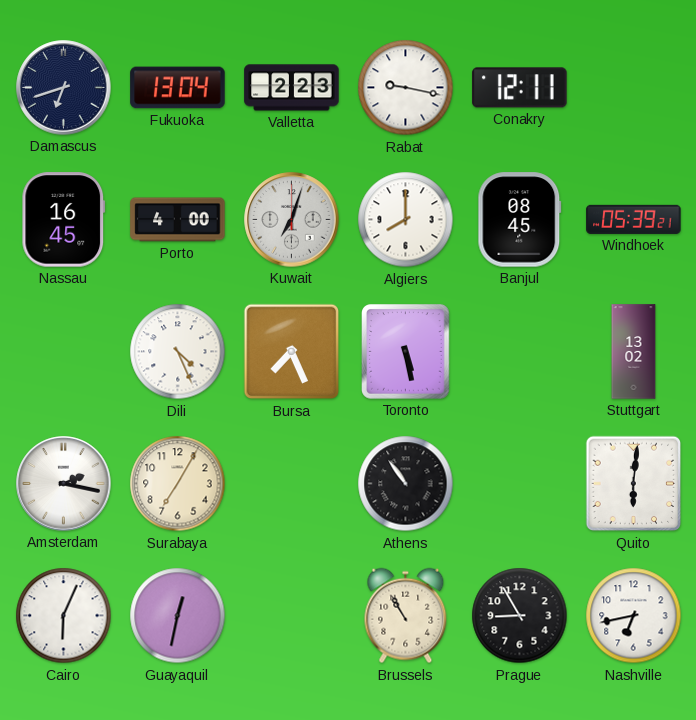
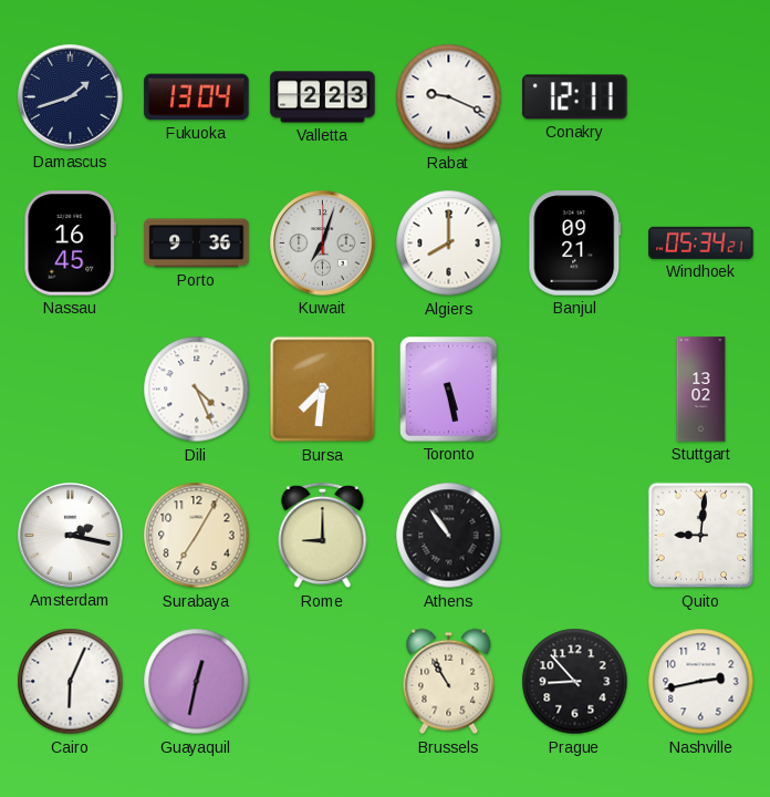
Damascus: 6:42 -> 1:42 (71, 97)
Rabat: 9:17 -> 9:19 (449, 97)
Porto: 4:00 -> 9:36 (197, 244)
Banjul: 08:45 -> 09:21 (575, 244)
Windhoek: 05:39 -> 05:34 (701, 242)
Bursa: 7:26 -> 7:31 (323, 390)
Rome: none -> 9:00 (323, 536)
Quito: 6:01 -> 9:01 (701, 536)
Prague: 8:55 -> 8:53 (575, 682)
Nashville: 6:43 -> 2:43 (701, 682)
